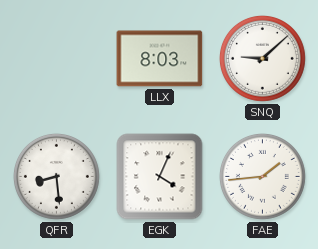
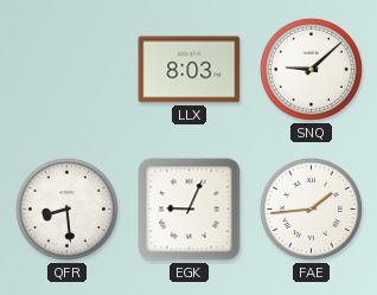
EGK: 4:04 -> 9:04 (190, 210)
